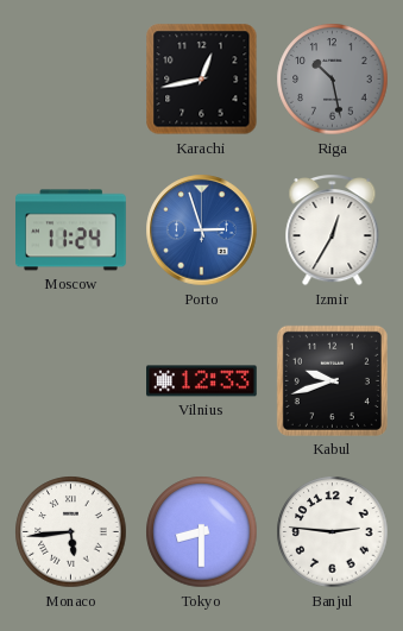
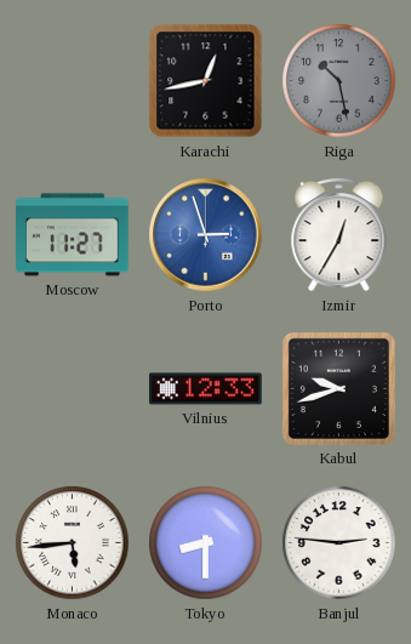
Moscow: 11:24 -> 11:27 (73, 235)
